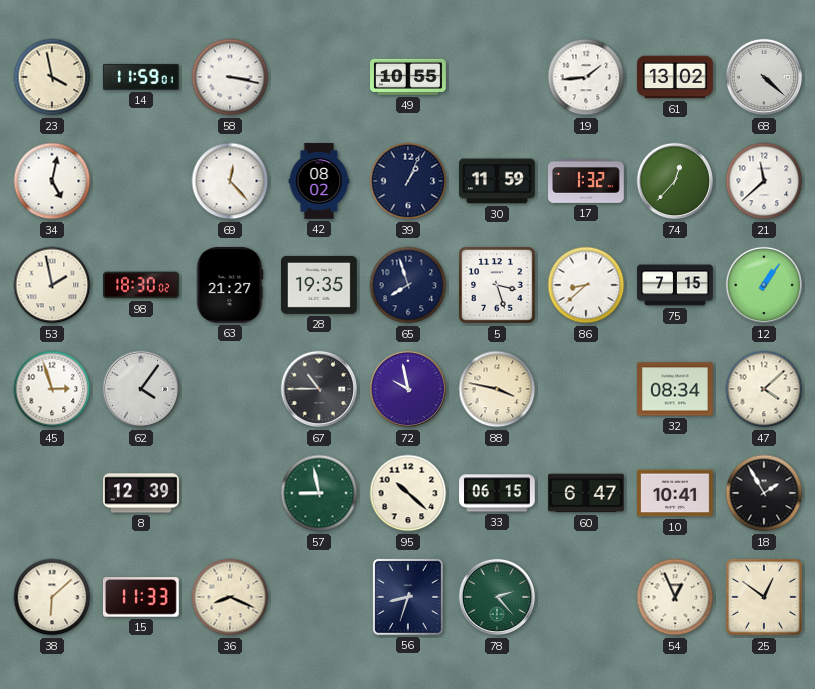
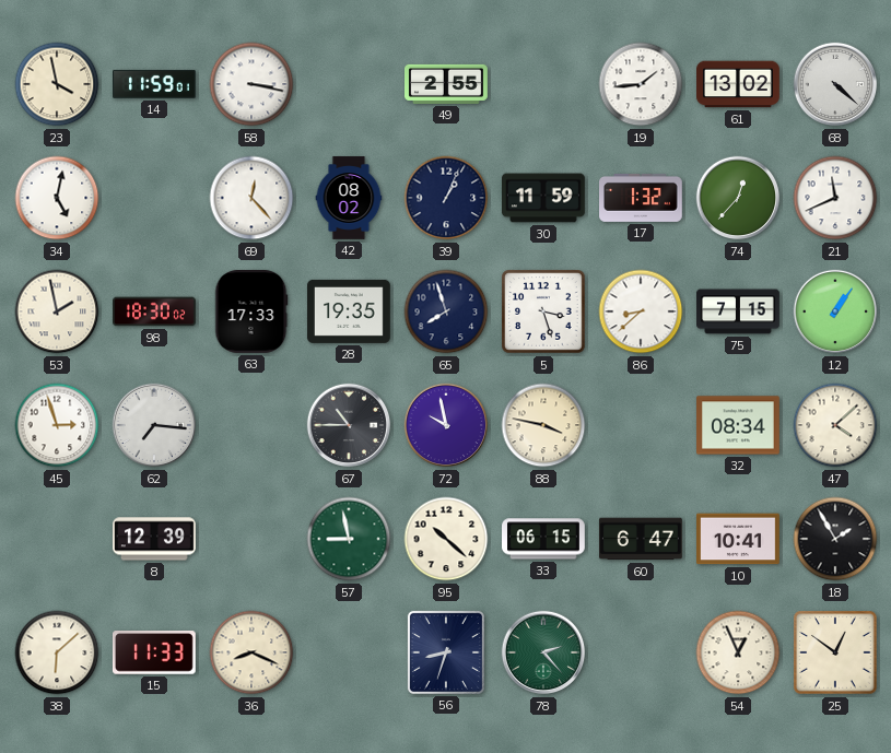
49: 10:55 -> 2:55 (447, 84)
21: 11:38 -> 11:41 (835, 198)
63: 21:27 -> 17:33 (251, 313)
62: 4:06 -> 7:16 (154, 425)
